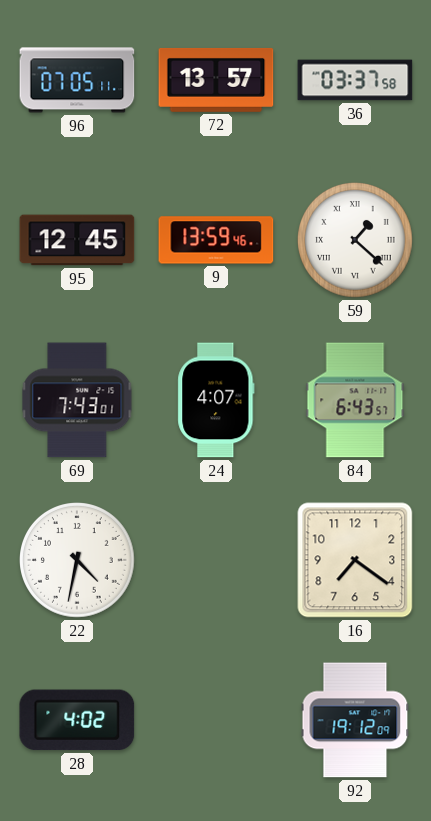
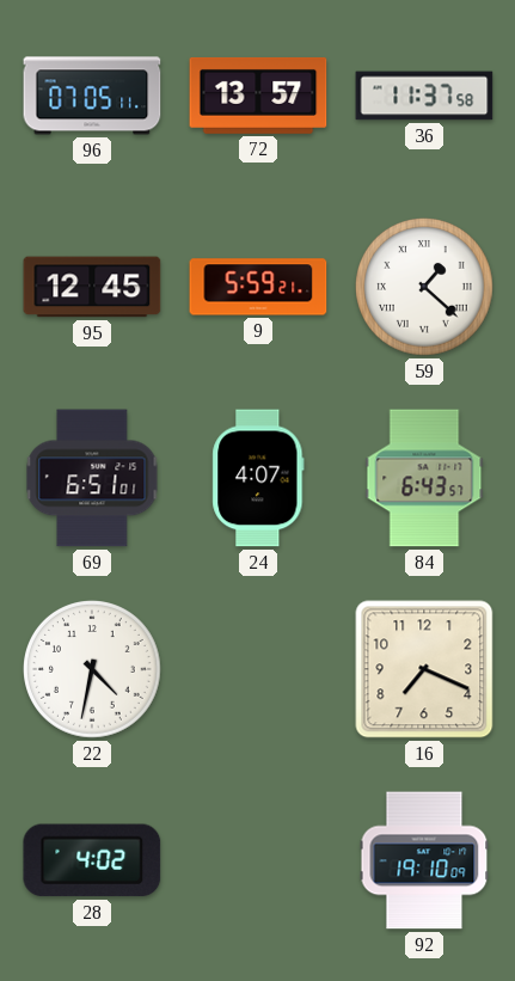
36: 03:37 -> 11:37 (424, 96)
9: 13:59 -> 5:59 (258, 287)
69: 7:43 -> 6:51 (92, 478)
16: 7:21 -> 7:19 (424, 669)
92: 19:12 -> 19:10 (424, 860)
